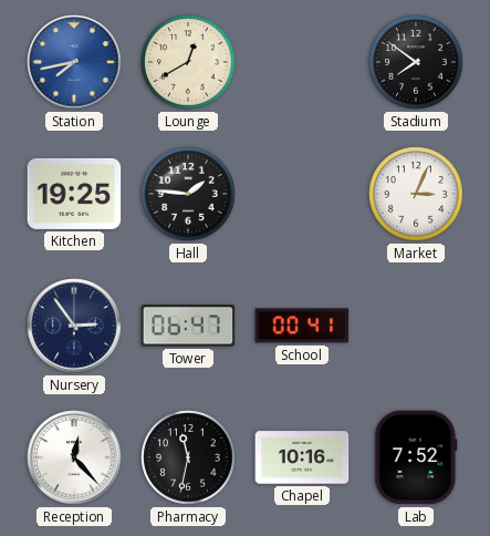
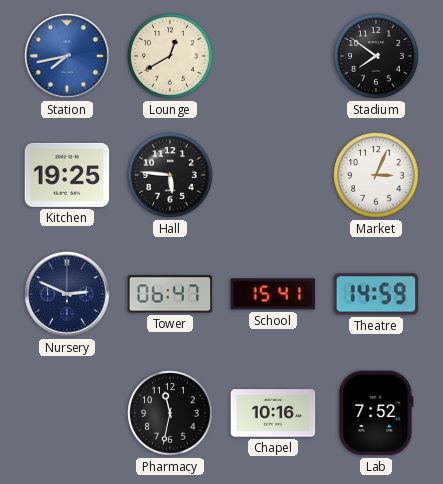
Hall: 1:46 -> 5:46 (170, 175)
Nursery: 2:54 -> 2:49 (67, 294)
School: 00:41 -> 15:41 (273, 294)
Theatre: none -> 14:59 (376, 294)
Reception: 12:23 -> none (74, 457)
